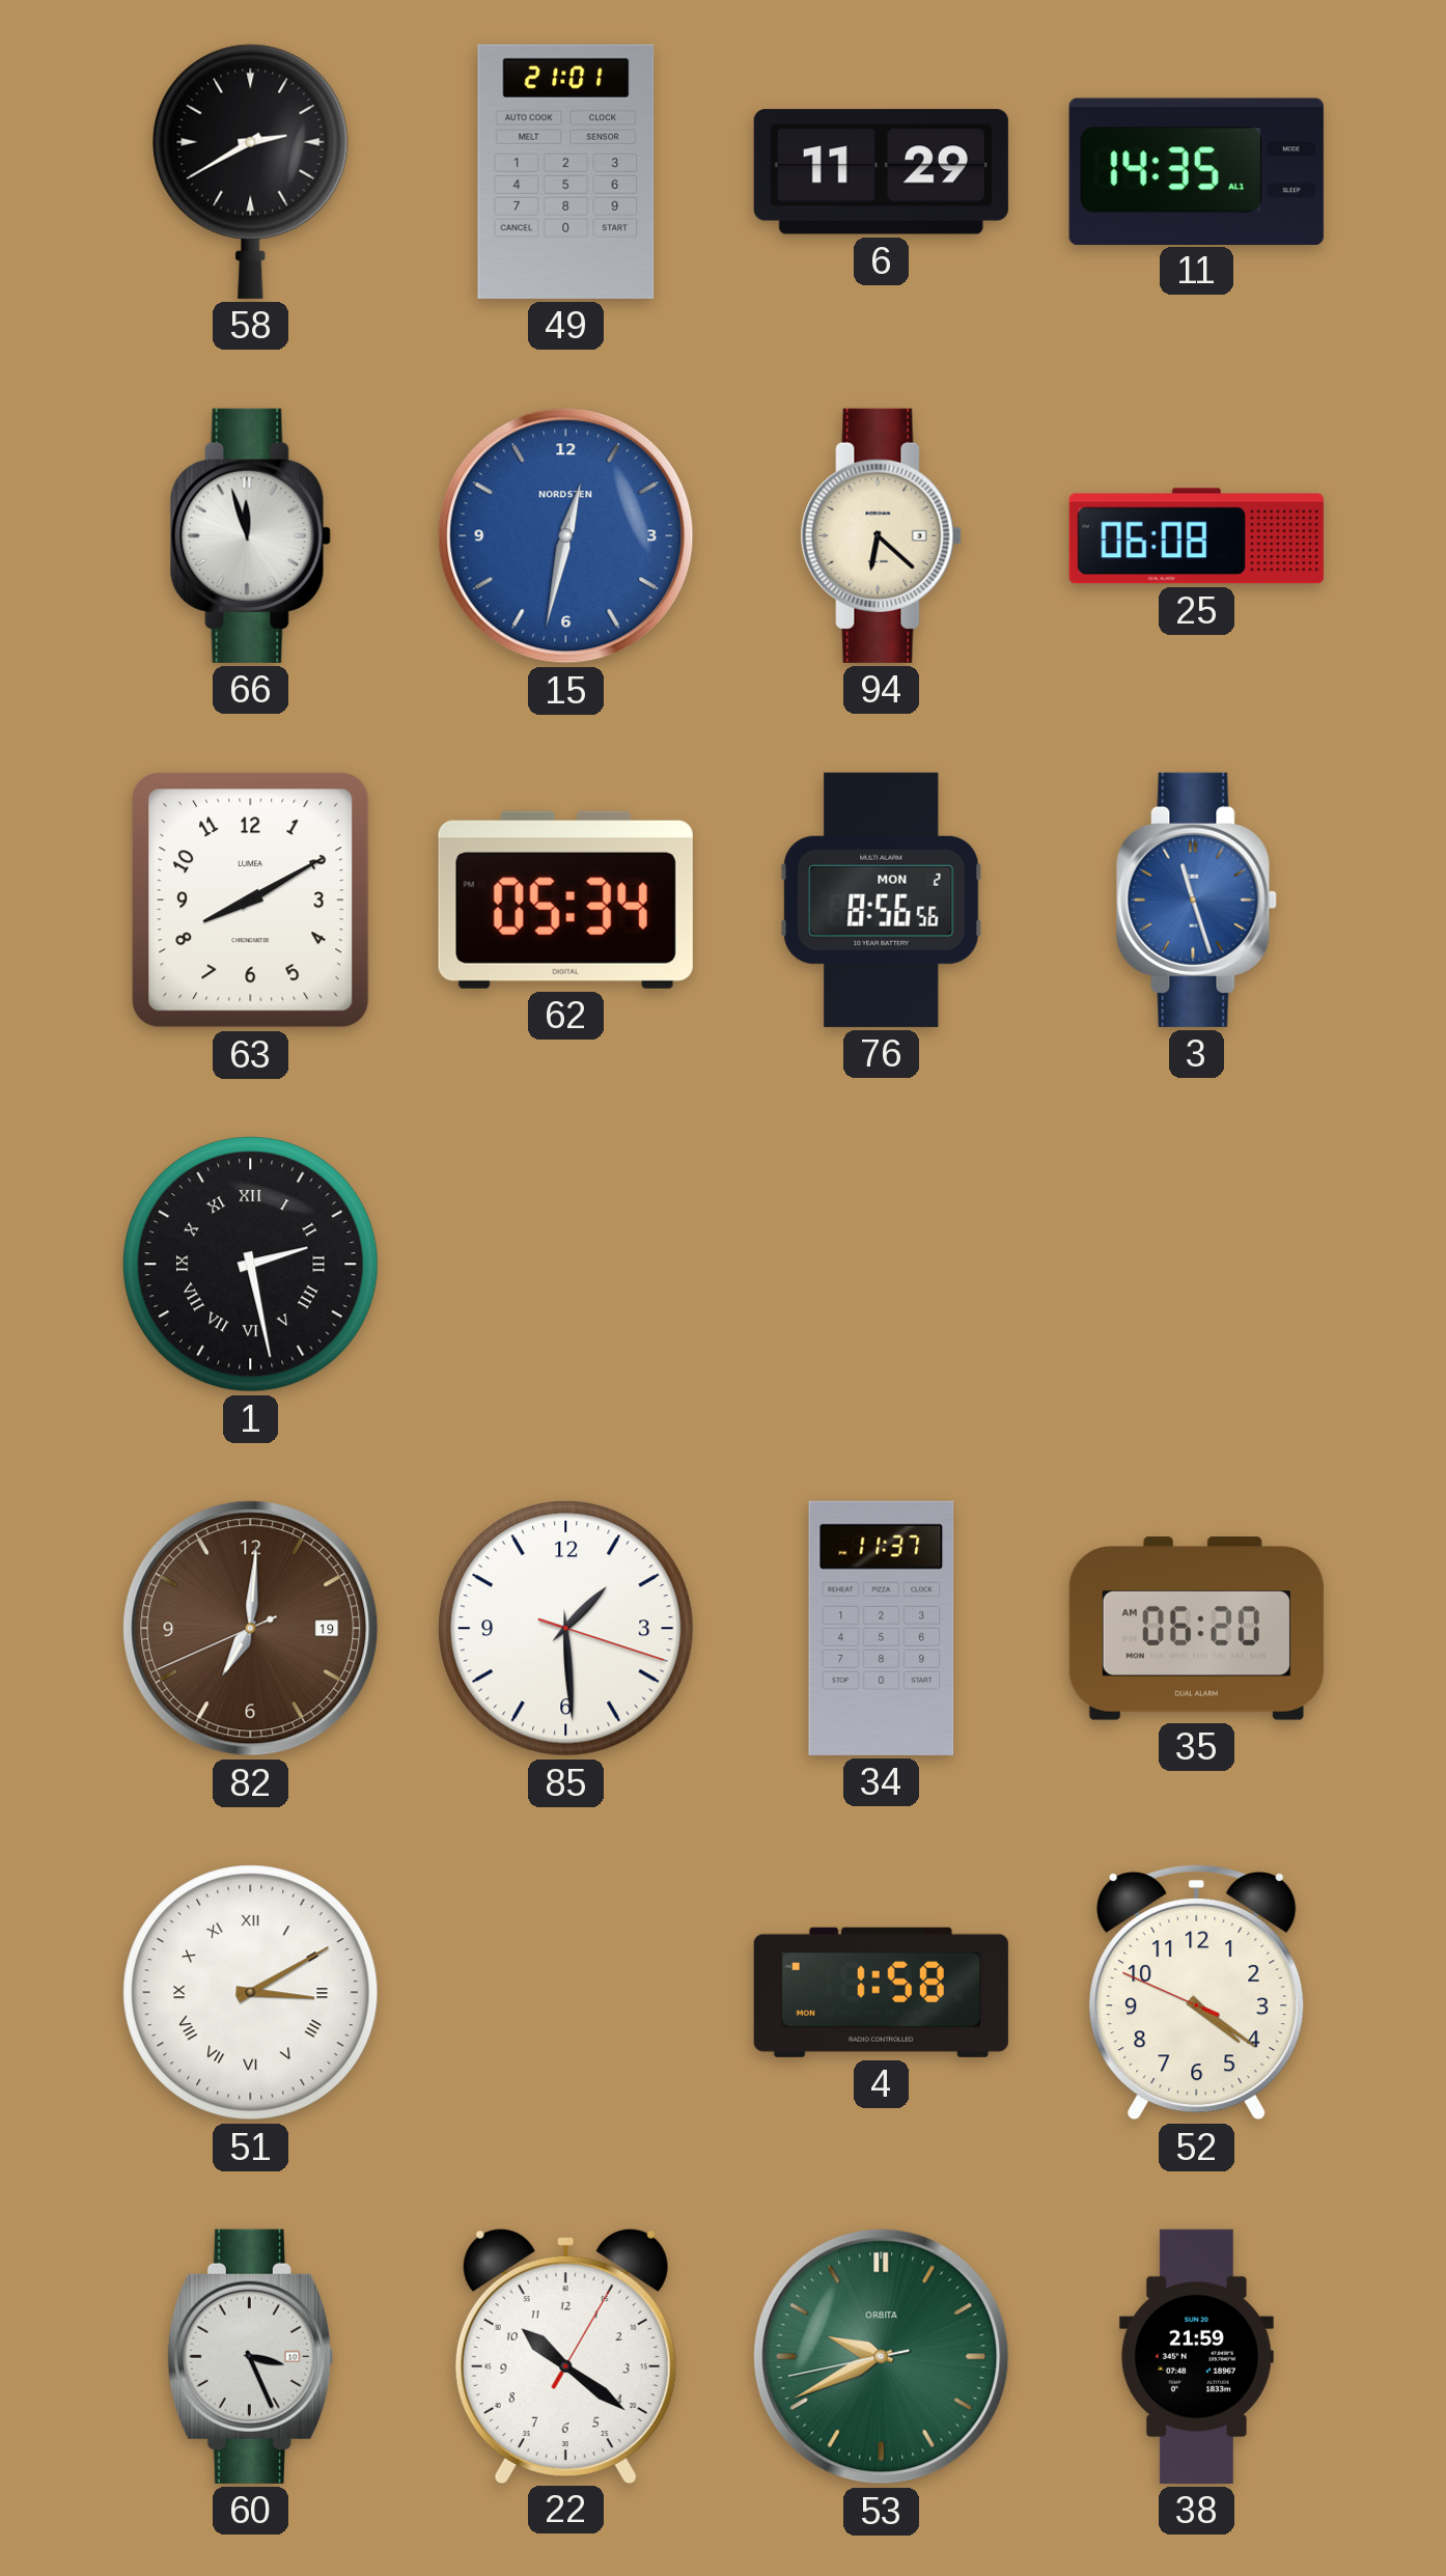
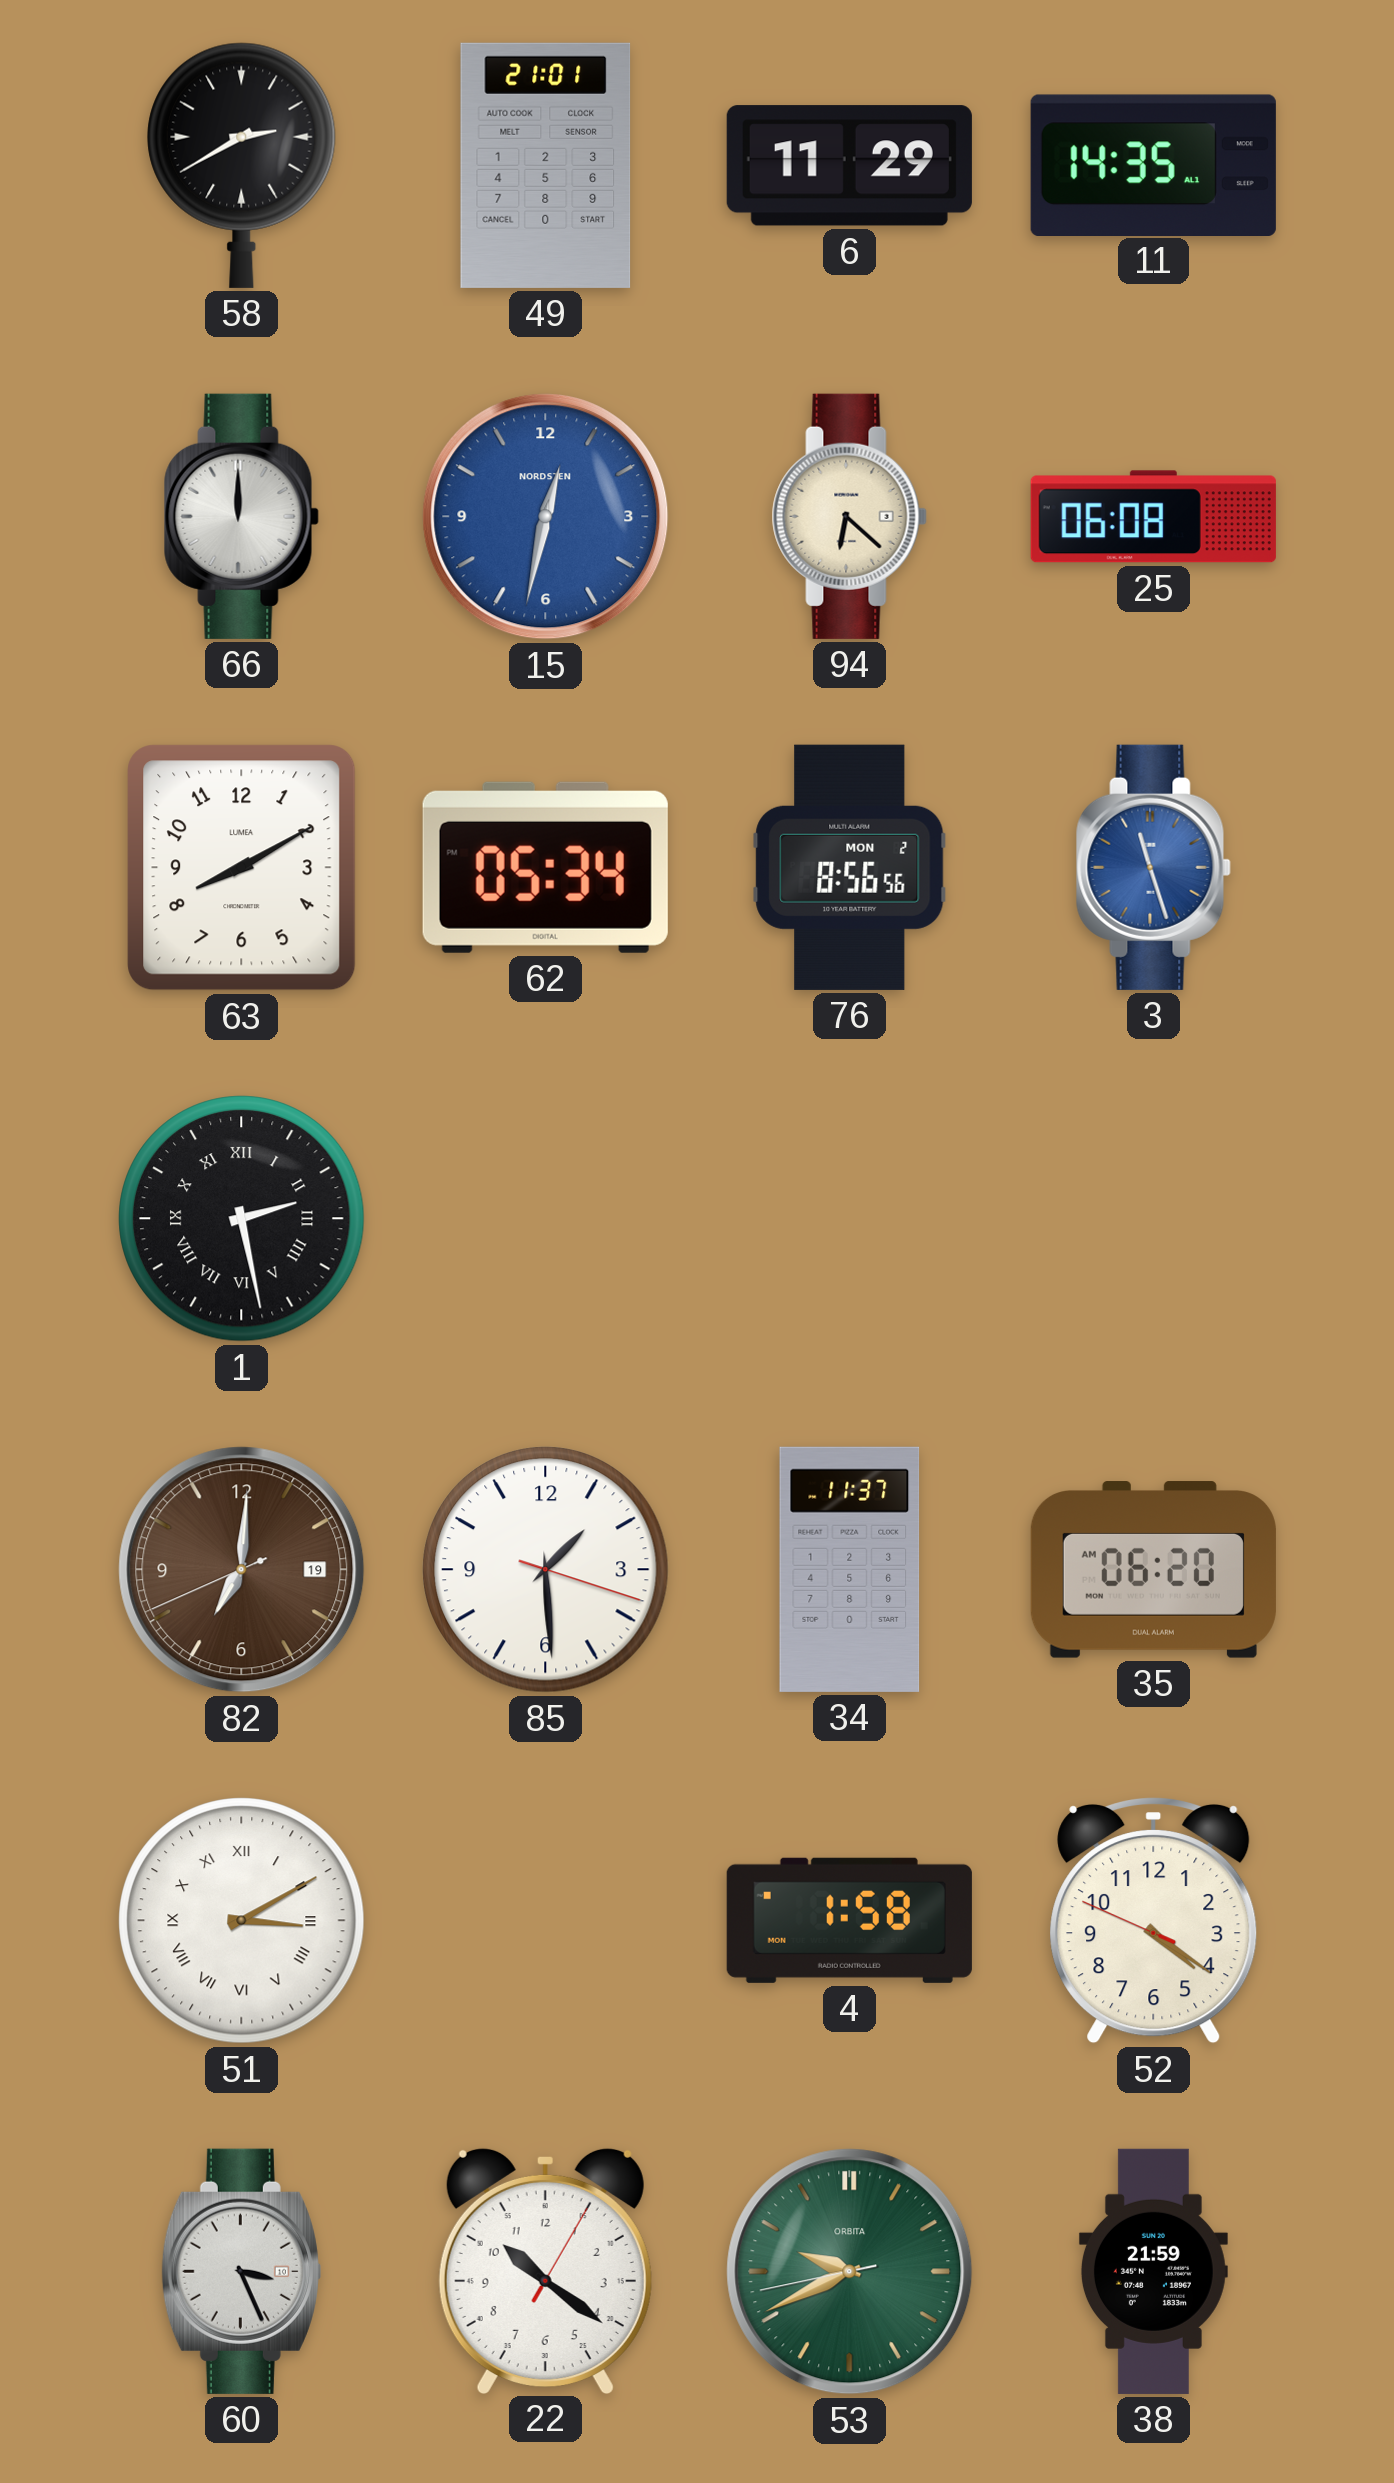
66: 11:57 -> 12:00 (241, 516)
